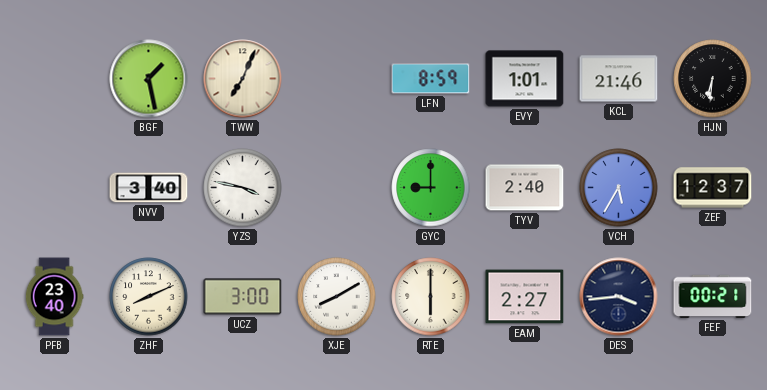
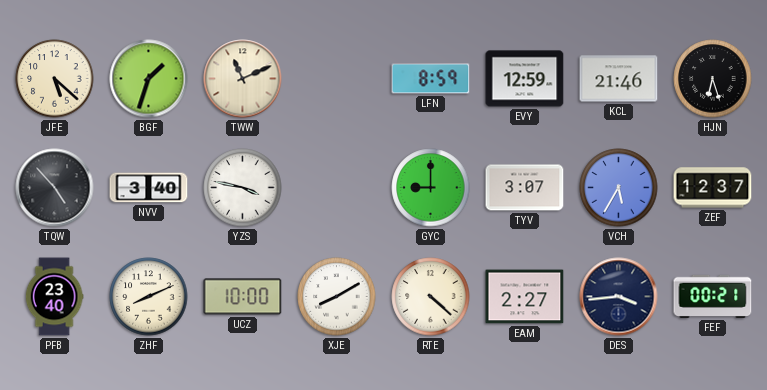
JFE: none -> 5:22 (55, 79)
BGF: 1:28 -> 1:33 (149, 79)
TWW: 7:04 -> 11:11 (243, 79)
EVY: 1:01 -> 12:59 (525, 79)
HJN: 6:31 -> 6:27 (713, 79)
TQW: none -> 4:53 (55, 188)
TYV: 2:40 -> 3:07 (525, 188)
UCZ: 3:00 -> 10:00 (243, 297)
RTE: 6:00 -> 4:22 (431, 297)
